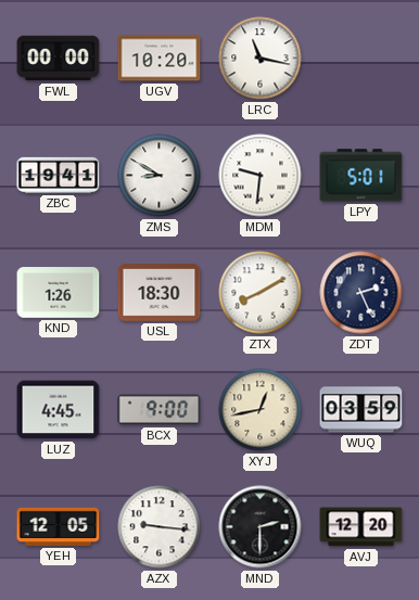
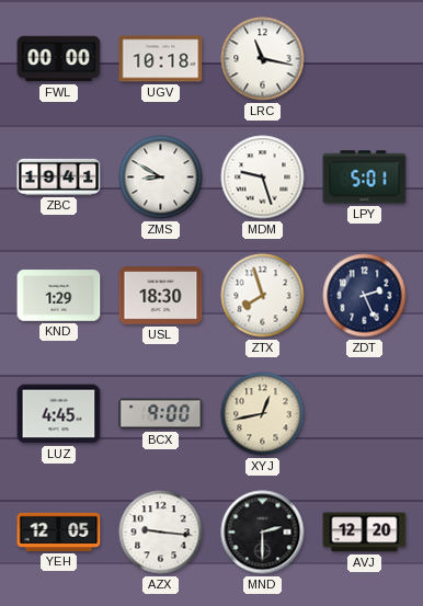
UGV: 10:20 -> 10:18 (161, 59)
MDM: 9:31 -> 9:27 (263, 178)
KND: 1:26 -> 1:29 (59, 296)
ZTX: 8:10 -> 7:57 (263, 296)
WUQ: 03:59 -> none (361, 410)
